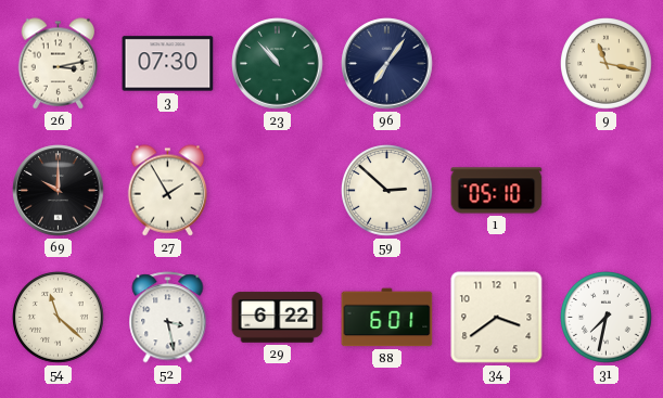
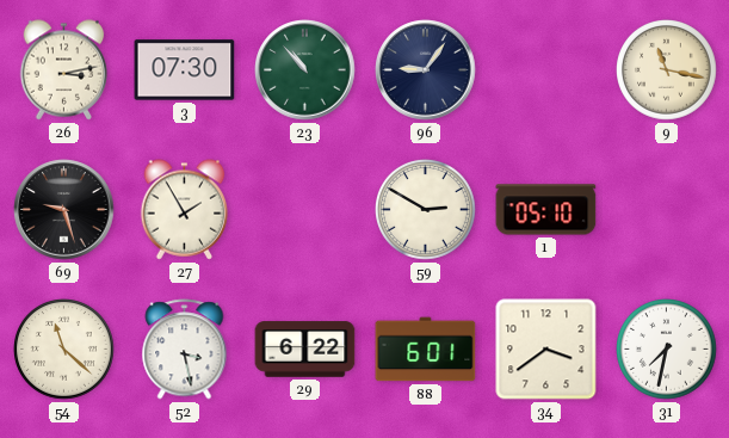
96: 7:06 -> 9:06 (426, 70)
69: 10:00 -> 9:27 (64, 210)
59: 2:52 -> 2:50 (426, 210)
